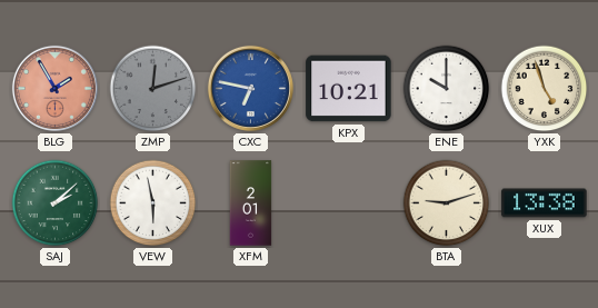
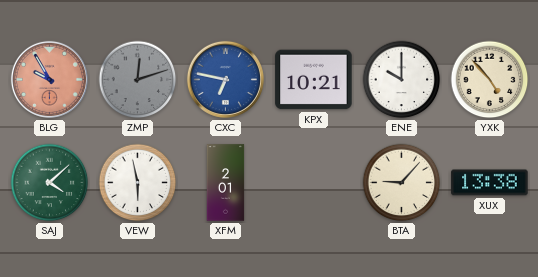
BLG: 1:55 -> 9:55 (49, 79)
YXK: 4:57 -> 4:53 (490, 80)
SAJ: 2:08 -> 4:08 (50, 183)
BTA: 9:12 -> 9:07 (402, 183)
